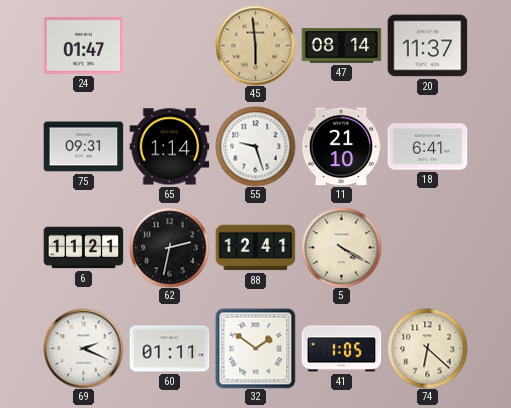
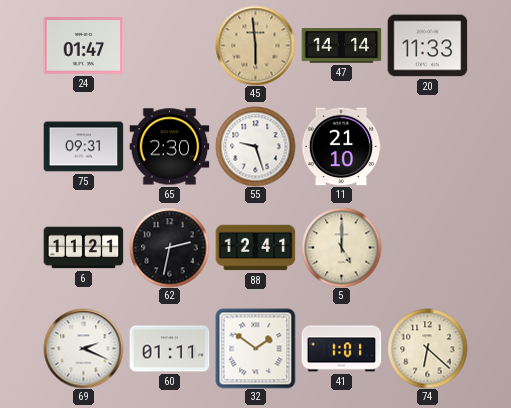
47: 08:14 -> 14:14 (341, 46)
20: 11:37 -> 11:33 (427, 46)
65: 1:14 -> 2:30 (169, 147)
18: 6:41 -> none (427, 147)
5: 4:20 -> 5:00 (341, 247)
41: 1:05 -> 1:01 (341, 349)
